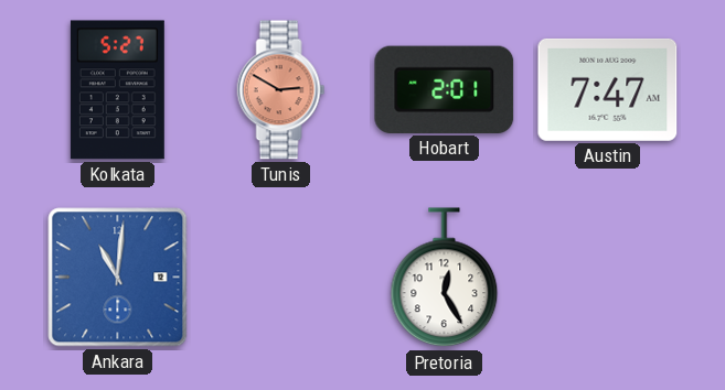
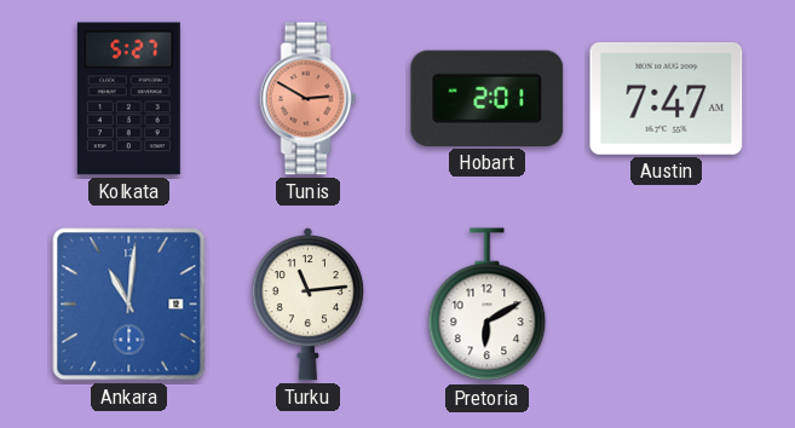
Turku: none -> 11:14 (307, 305)
Pretoria: 12:25 -> 6:10 (488, 305)
